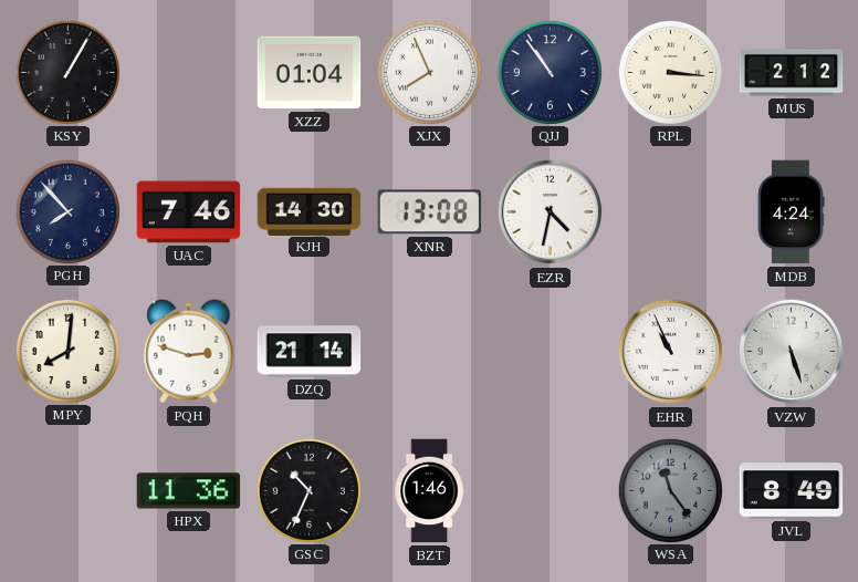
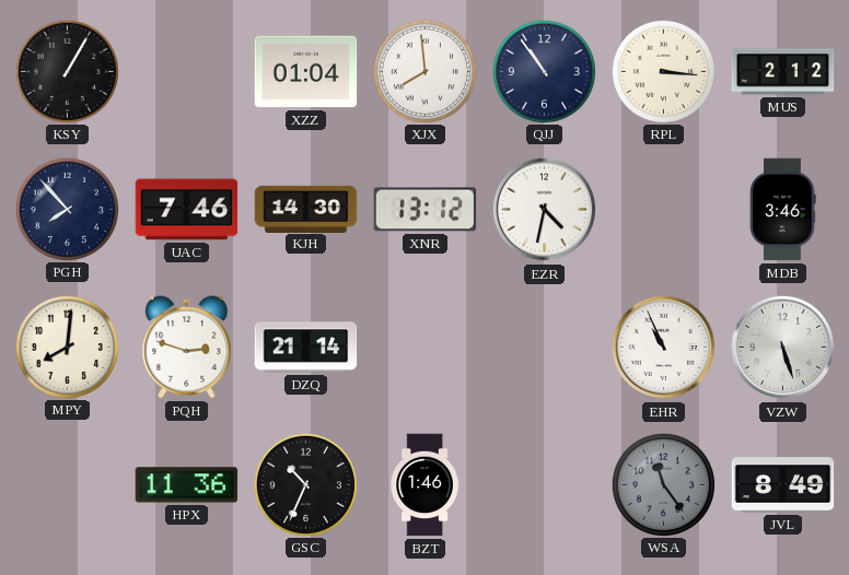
XJX: 7:56 -> 7:59 (425, 71)
XNR: 13:08 -> 13:12 (426, 210)
MDB: 4:24 -> 3:46 (783, 210)
